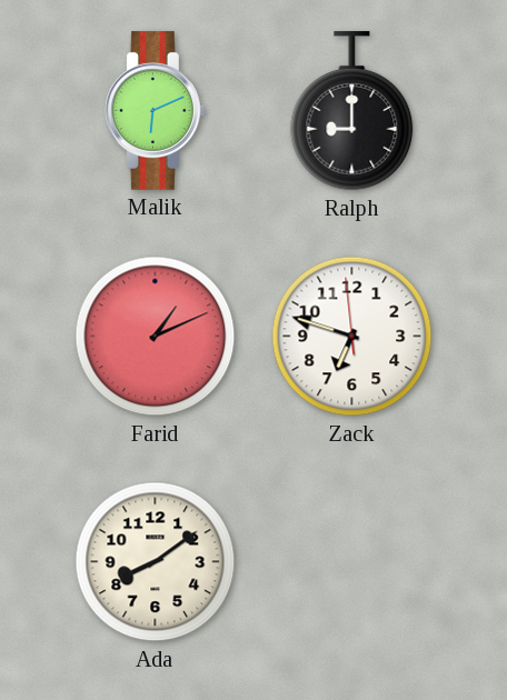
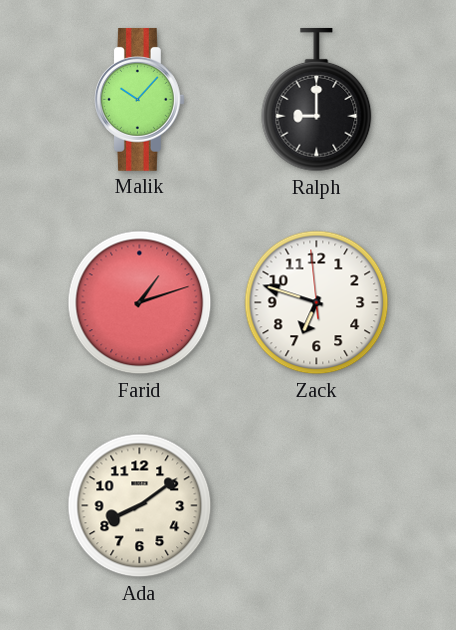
Malik: 6:11 -> 10:07 (140, 100)
Farid: 1:11 -> 1:12 (140, 303)
